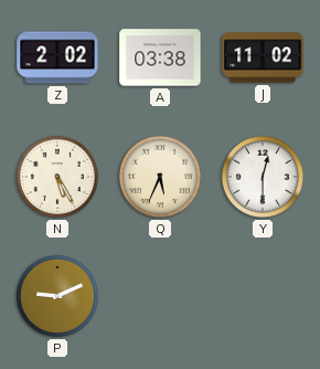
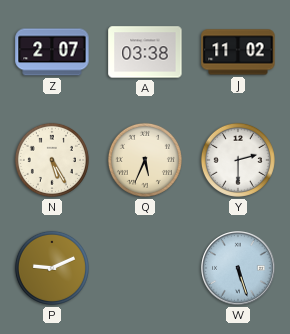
Z: 2:02 -> 2:07 (52, 52)
Y: 12:30 -> 2:30 (238, 160)
W: none -> 5:27 (238, 268)
